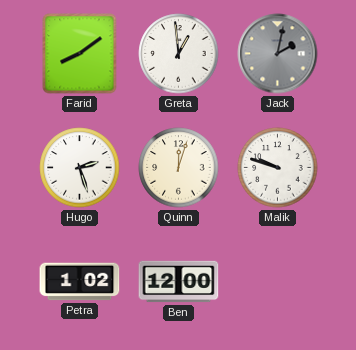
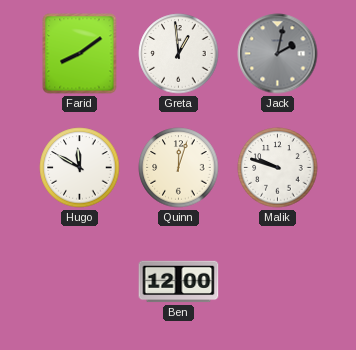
Hugo: 2:27 -> 11:50 (80, 168)
Petra: 1:02 -> none (80, 282)
